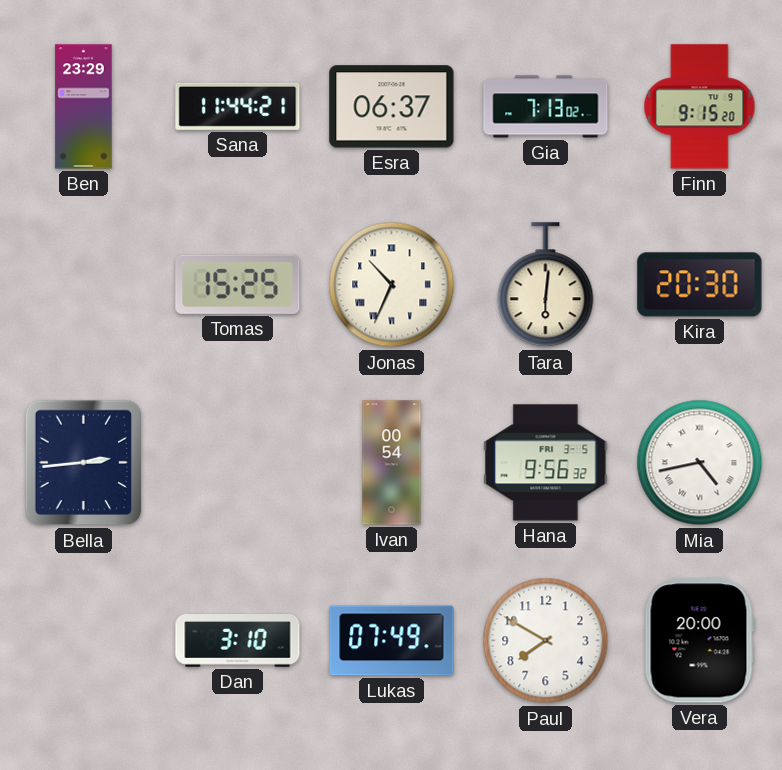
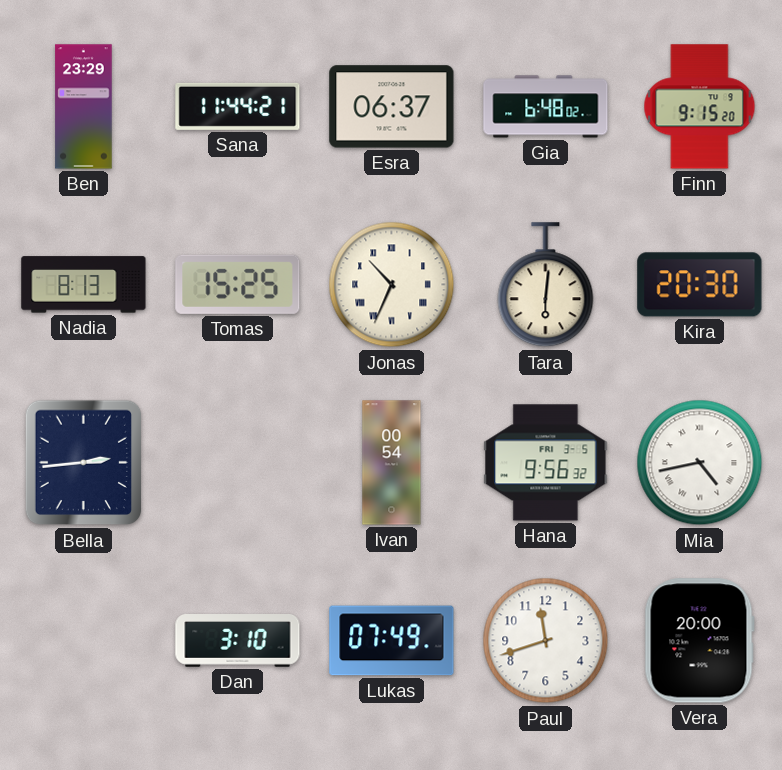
Gia: 7:13 -> 6:48 (546, 107)
Nadia: none -> 8:13 (84, 285)
Paul: 7:50 -> 11:42 (546, 641)
